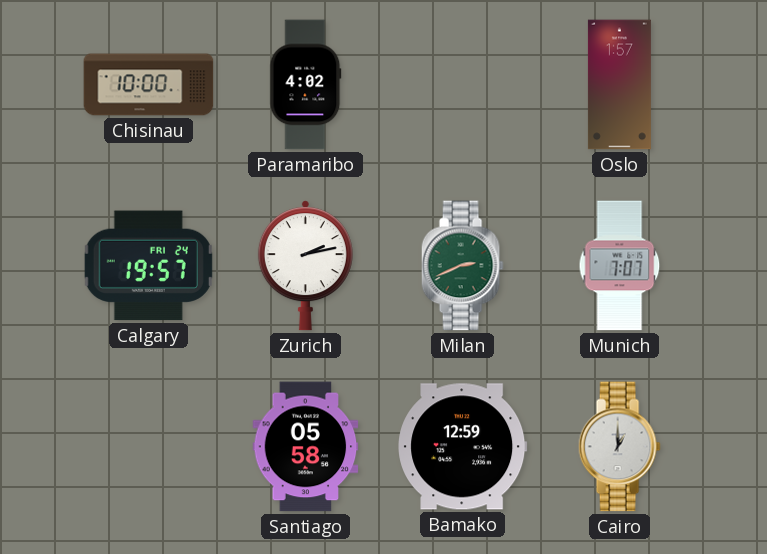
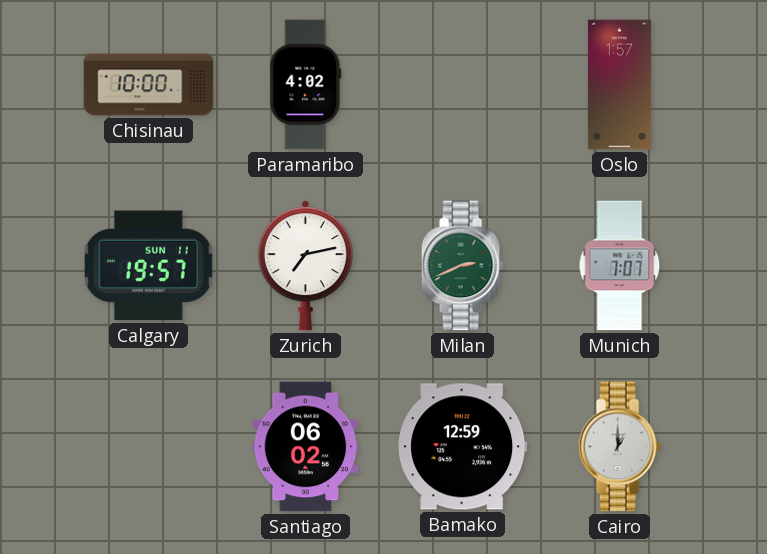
Calgary date: FRI 24 -> SUN 11 (148, 266)
Zurich: 2:13 -> 7:13 (305, 266)
Santiago: 05:58 -> 06:02 (306, 447)
